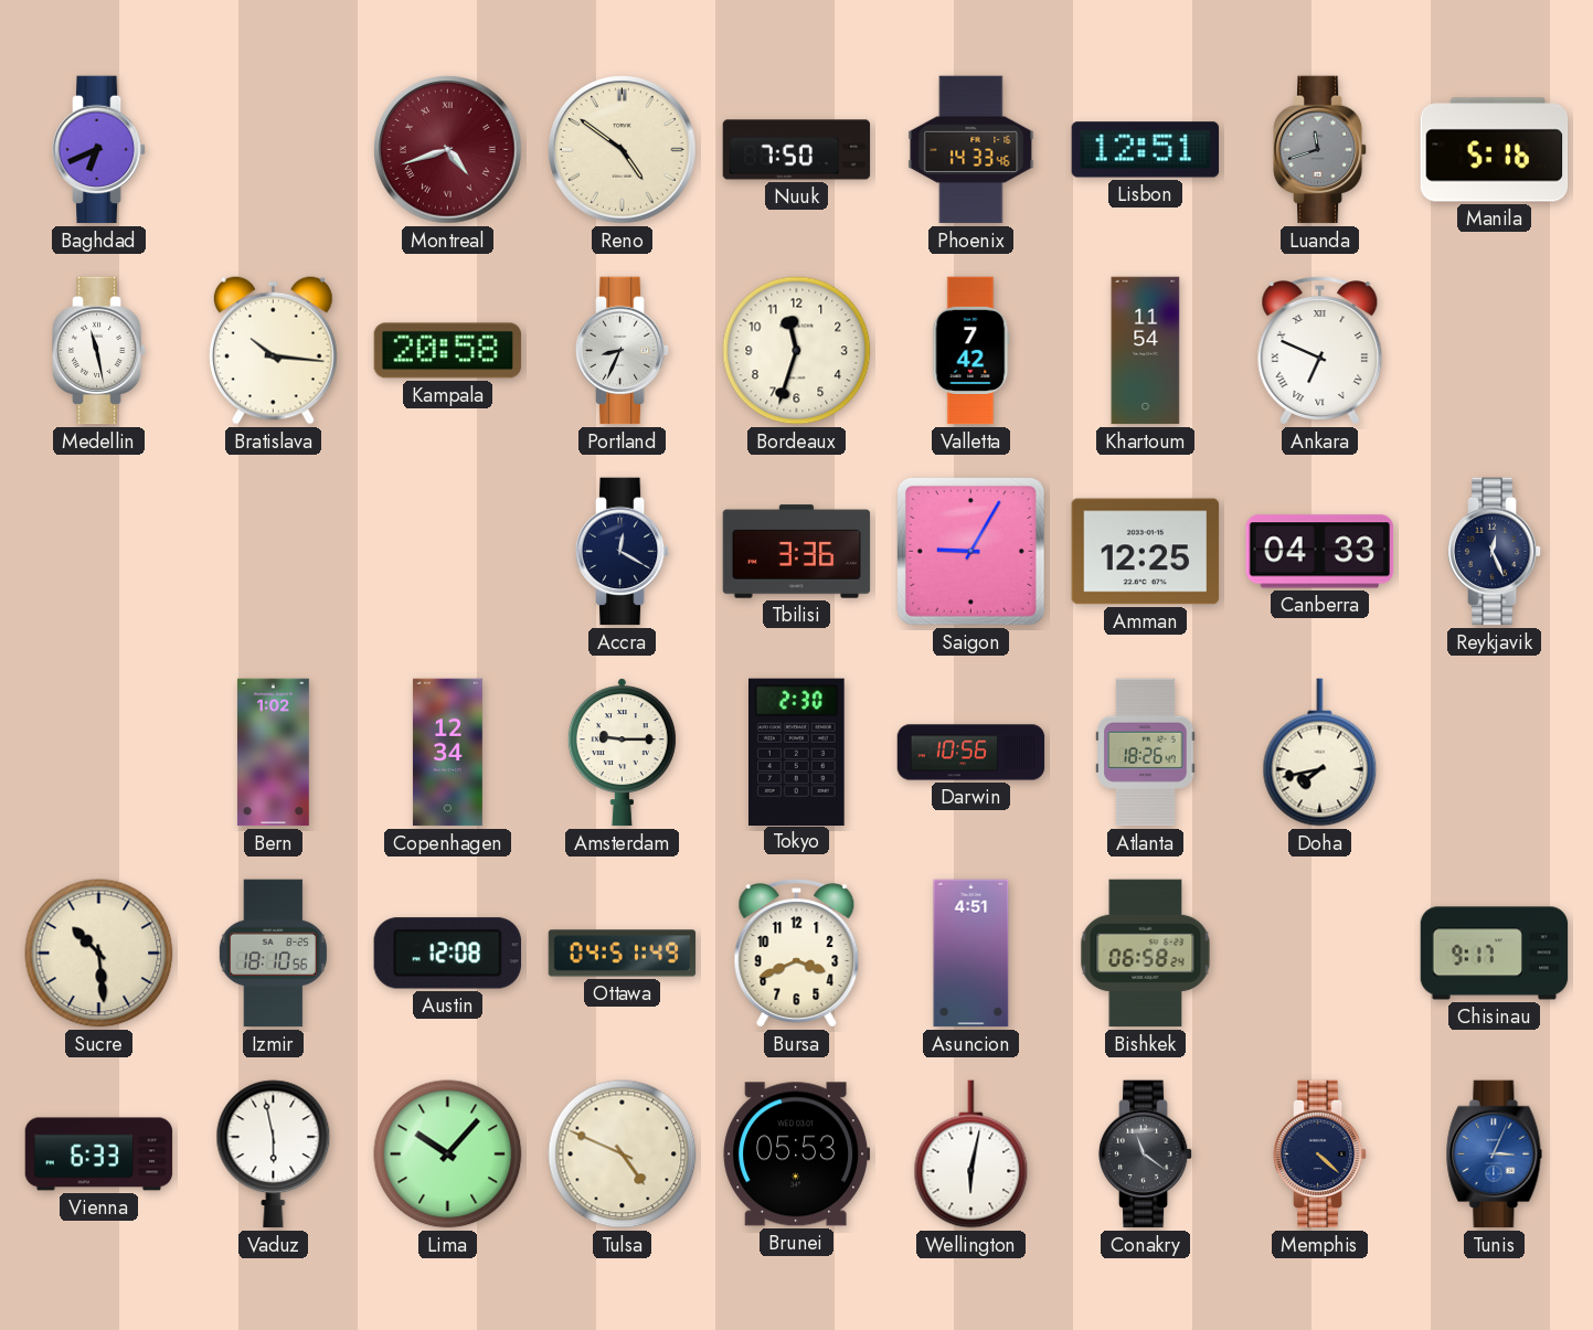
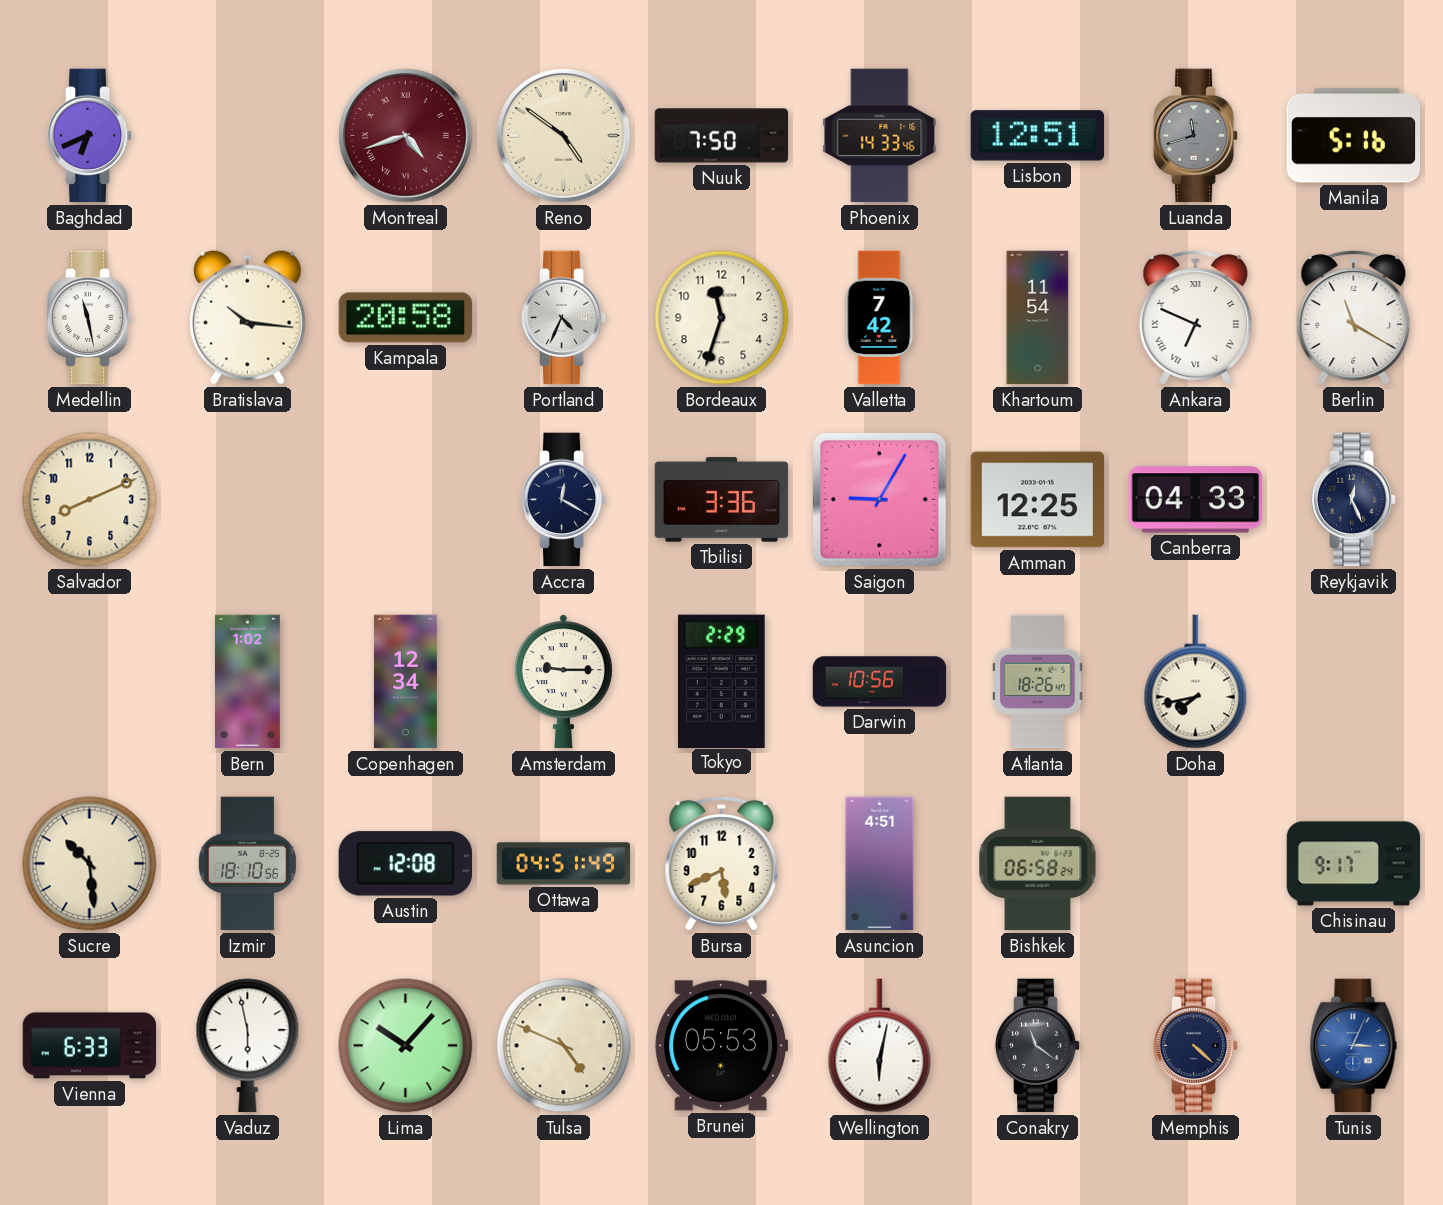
Portland: 8:34 -> 4:34 (564, 318)
Berlin: none -> 11:20 (1354, 318)
Salvador: none -> 8:11 (90, 500)
Tokyo: 2:30 -> 2:29 (722, 681)
Bursa: 3:41 -> 5:41 (722, 864)
